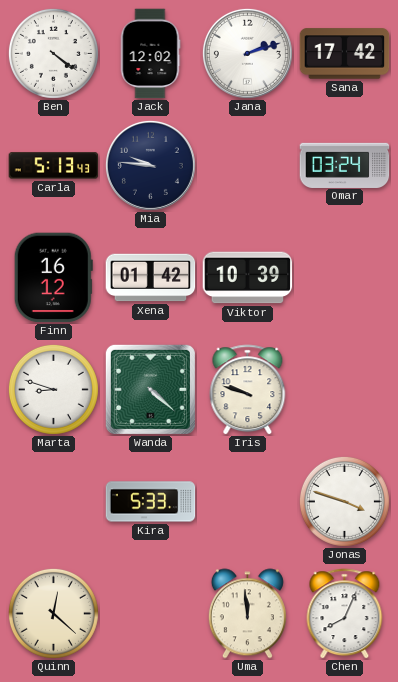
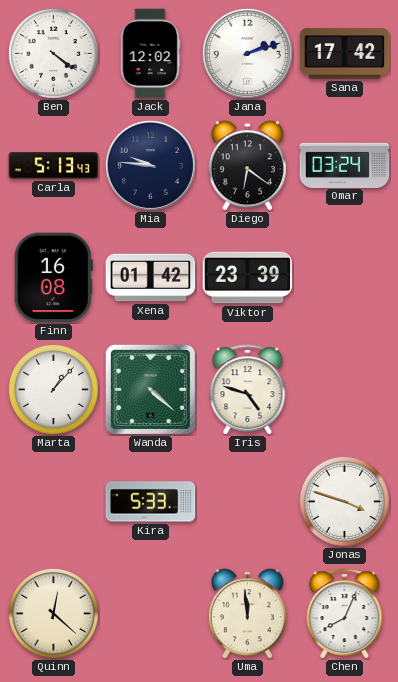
Diego: none -> 6:21 (247, 166)
Finn: 16:12 -> 16:08 (53, 278)
Viktor: 10:39 -> 23:39 (248, 278)
Marta: 8:48 -> 1:07 (53, 389)
Iris: 9:48 -> 4:48 (248, 390)
